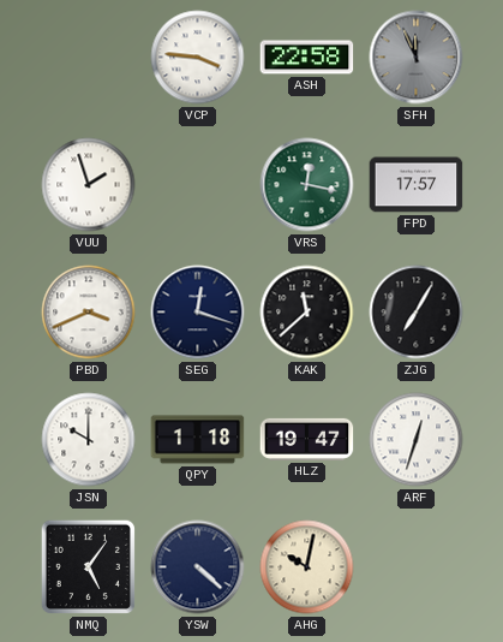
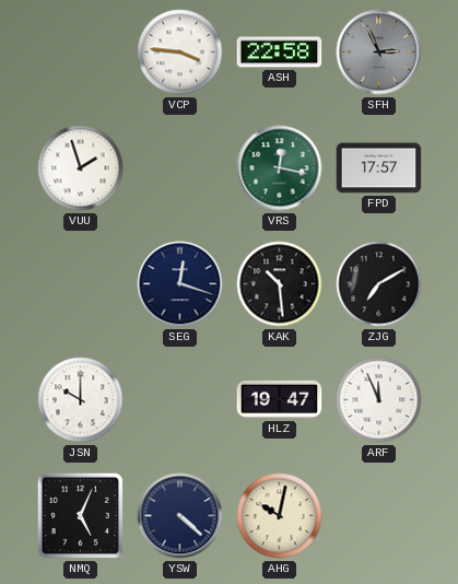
SFH: 11:56 -> 2:56 (379, 52)
PBD: 3:41 -> none (89, 313)
KAK: 11:38 -> 10:29 (280, 284)
ZJG: 7:05 -> 7:10 (379, 284)
QPY: 1:18 -> none (198, 440)
ARF: 12:33 -> 11:56 (379, 400)
NMQ: 5:06 -> 5:04 (80, 515)
